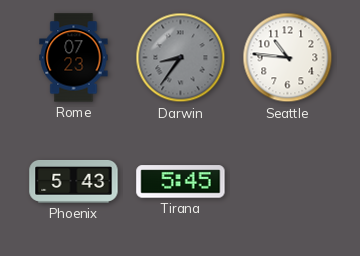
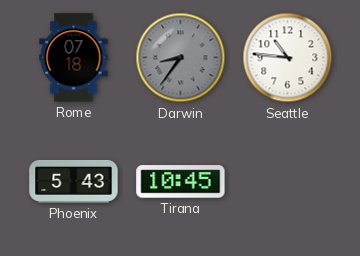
Rome: 07:23 -> 07:18 (74, 58)
Tirana: 5:45 -> 10:45 (181, 182)
